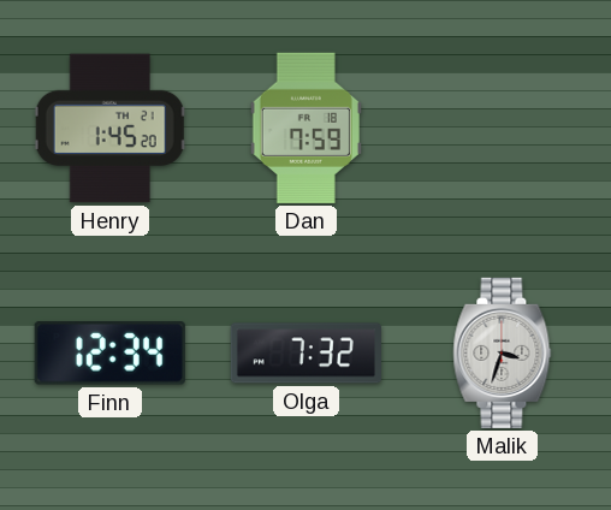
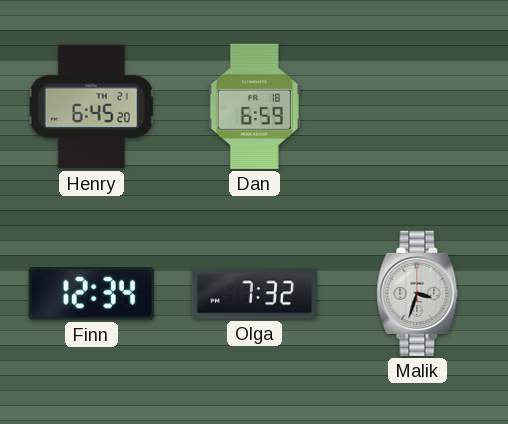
Henry: 1:45 -> 6:45 (91, 107)
Dan: 7:59 -> 6:59 (254, 106)
